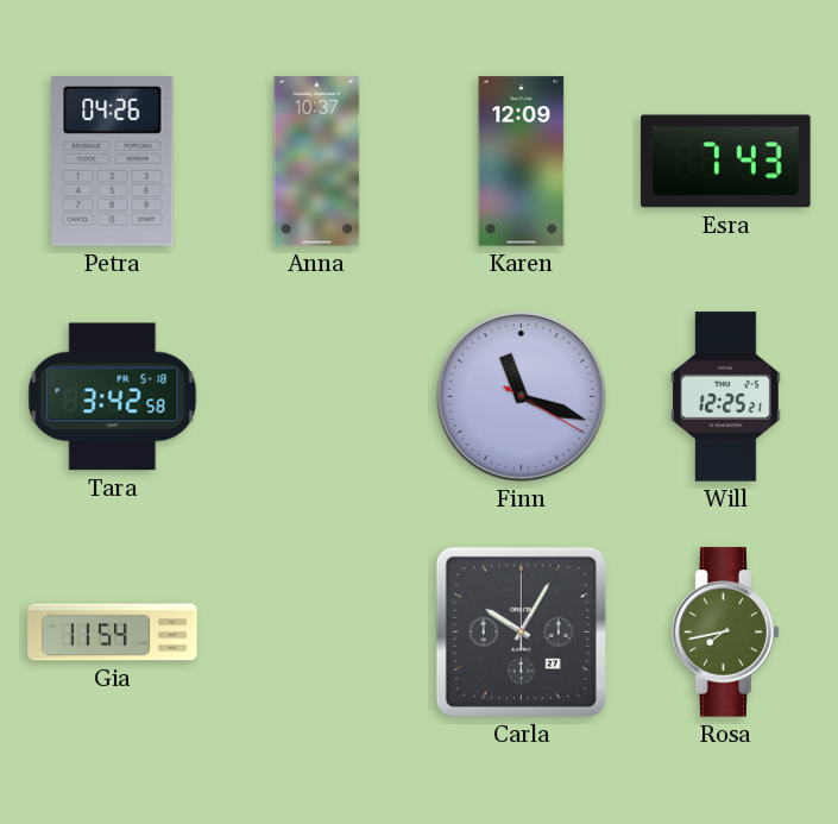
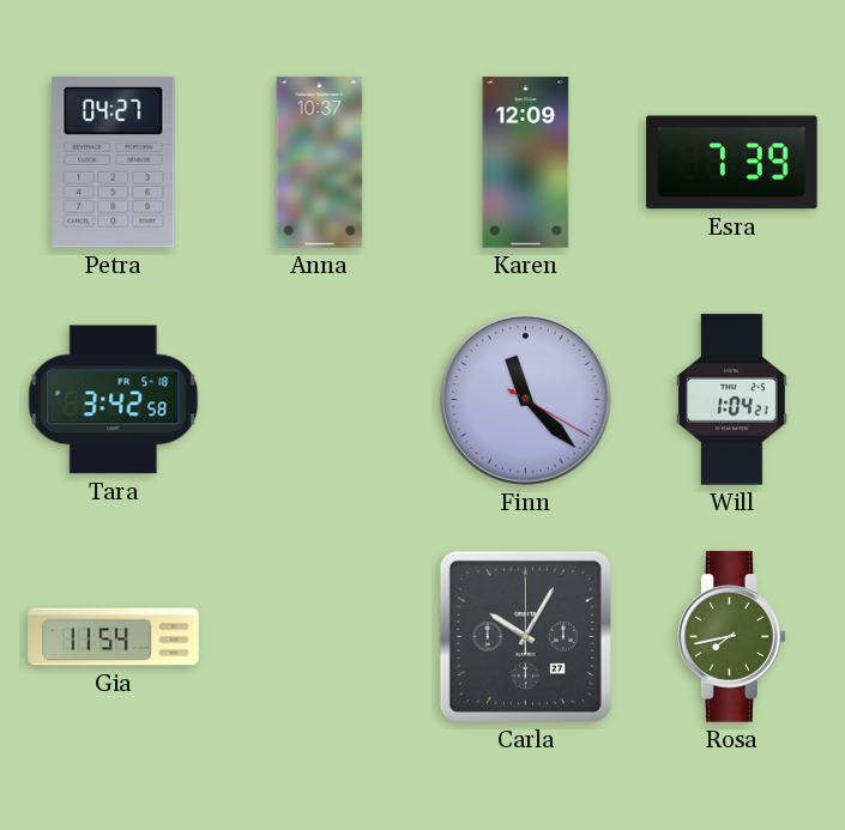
Petra: 04:26 -> 04:27 (114, 163)
Esra: 7:43 -> 7:39 (732, 163)
Finn: 11:18 -> 11:22 (526, 400)
Will: 12:25 -> 1:04 (731, 400)
